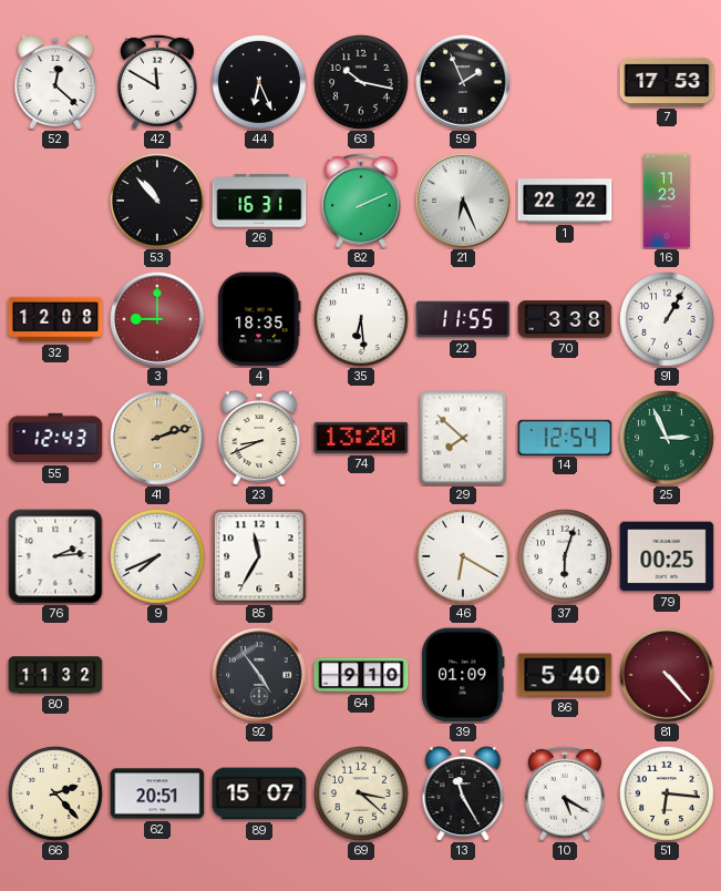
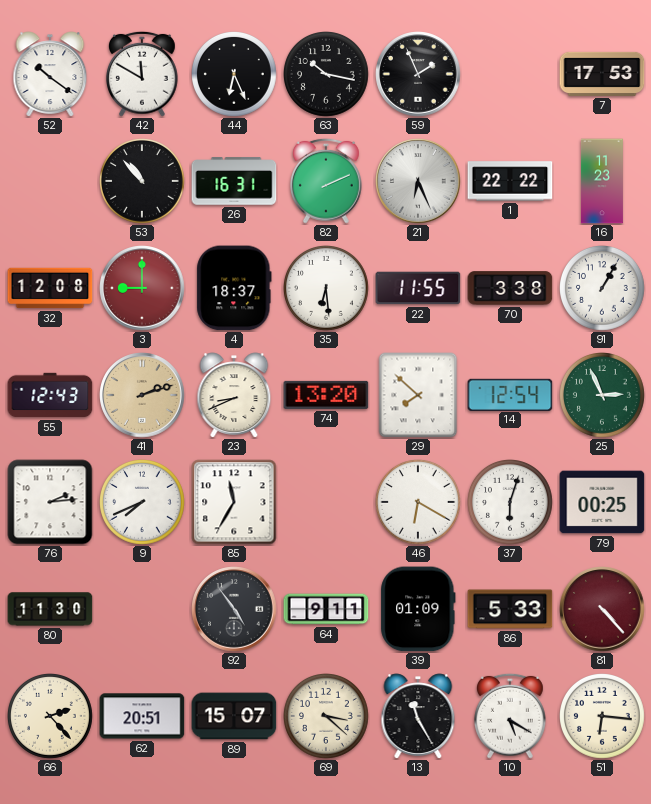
52: 12:22 -> 10:21 (50, 74)
4: 18:35 -> 18:37 (234, 288)
80: 11:32 -> 11:30 (50, 609)
64: 9:10 -> 9:11 (326, 609)
86: 5:40 -> 5:33 (510, 609)
